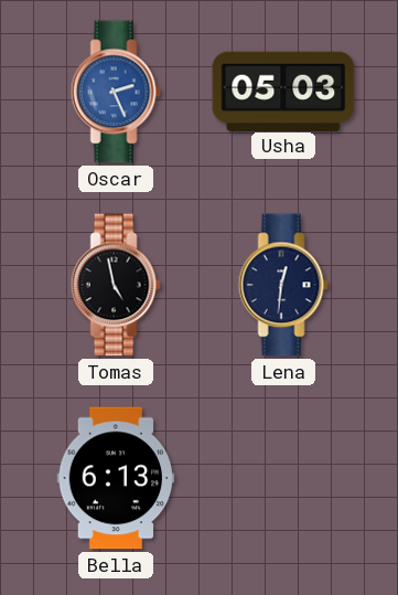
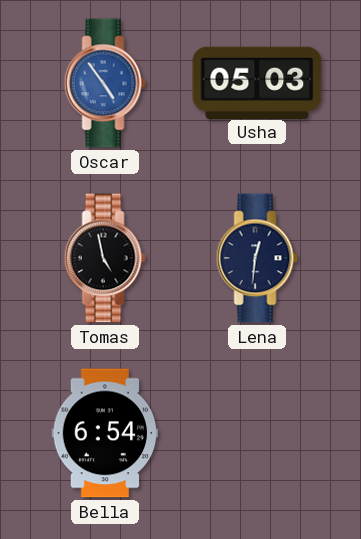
Oscar: 2:26 -> 4:54 (105, 83)
Bella: 6:13 -> 6:54 (105, 433)
